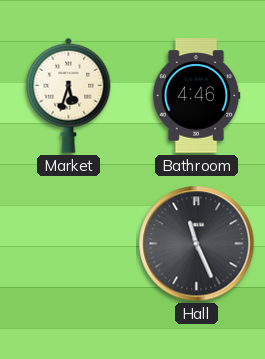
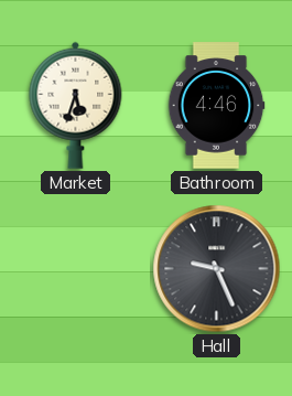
Hall: 11:26 -> 9:26 (217, 269)
